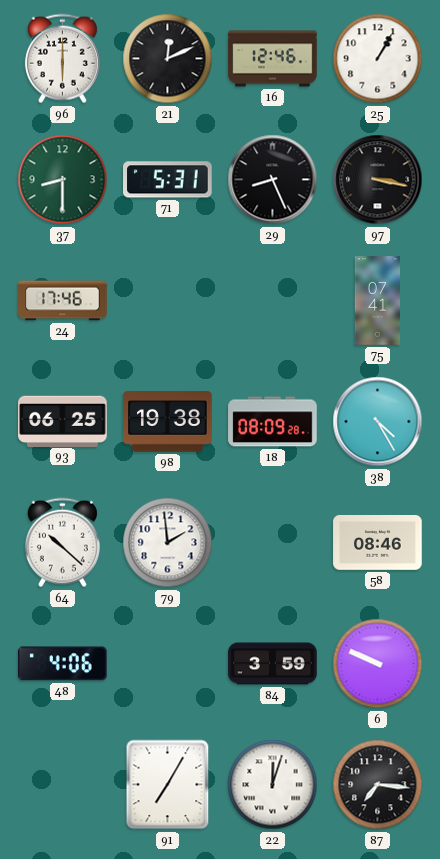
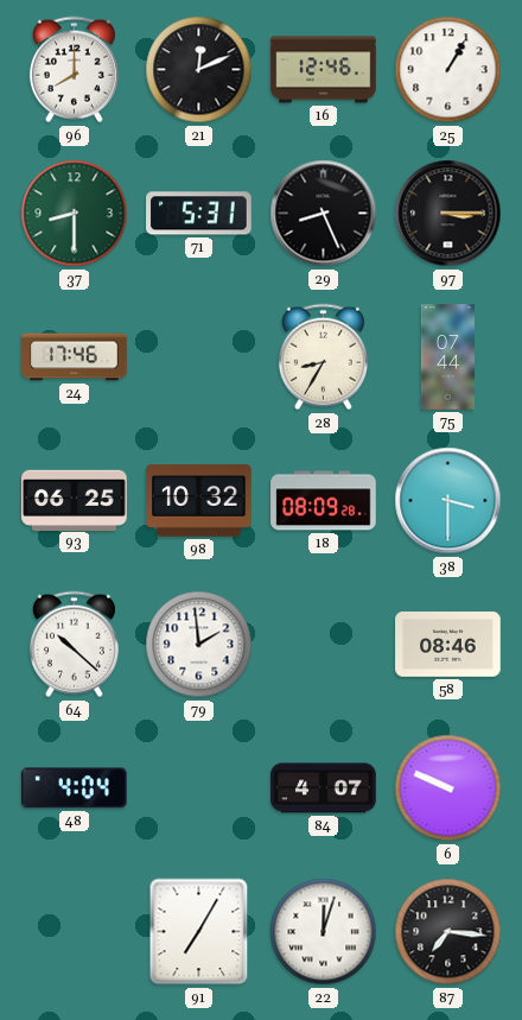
96: 6:00 -> 8:00 (74, 70)
97: 3:17 -> 3:15 (448, 214)
28: none -> 8:35 (323, 357)
75: 07:41 -> 07:44 (447, 357)
98: 19:38 -> 10:32 (199, 501)
38: 4:25 -> 3:30 (448, 501)
48: 4:06 -> 4:04 (75, 788)
84: 3:59 -> 4:07 (324, 788)
